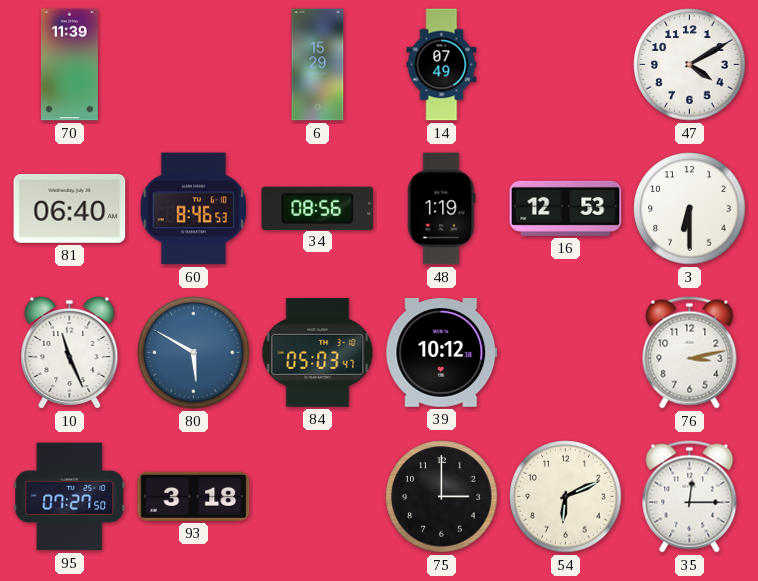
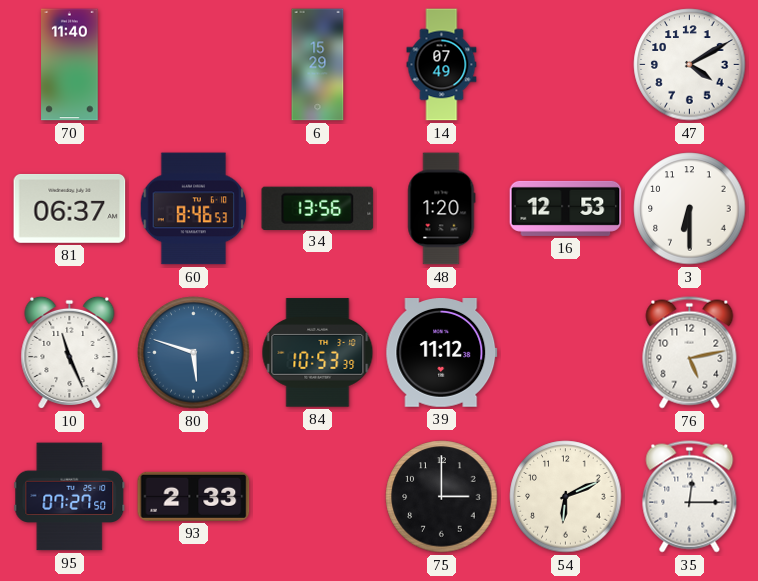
70: 11:39 -> 11:40 (70, 65)
81: 06:40 -> 06:37 (70, 208)
34: 08:56 -> 13:56 (318, 208)
48: 1:19 -> 1:20 (442, 209)
80: 5:50 -> 5:48 (194, 353)
84: 05:03 -> 10:53 (318, 353)
39: 10:12 -> 11:12 (442, 353)
76: 3:13 -> 5:13 (690, 353)
93: 3:18 -> 2:33 (194, 496)
